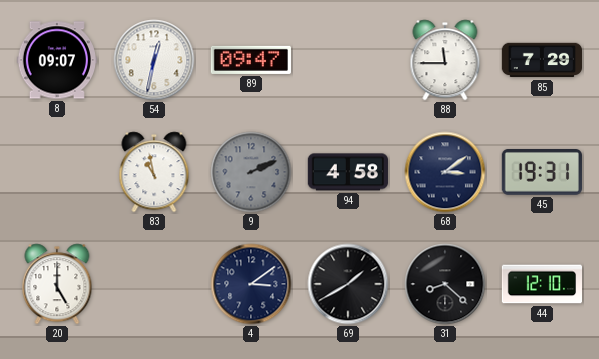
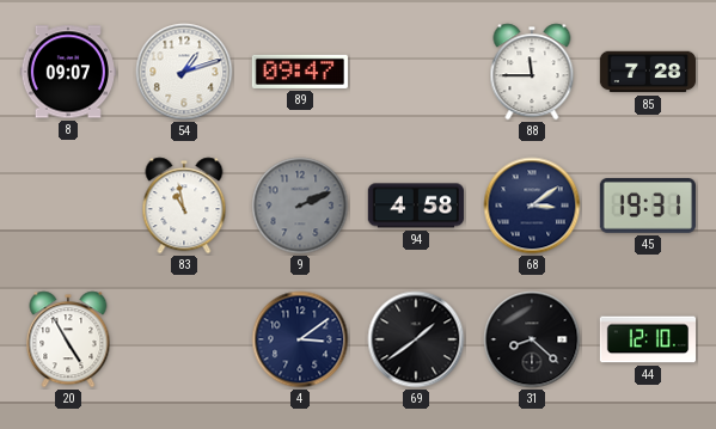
54: 12:32 -> 1:12 (184, 72)
85: 7:29 -> 7:28 (647, 72)
20: 5:00 -> 4:55 (68, 339)
69: 1:40 -> 1:39 (416, 339)
